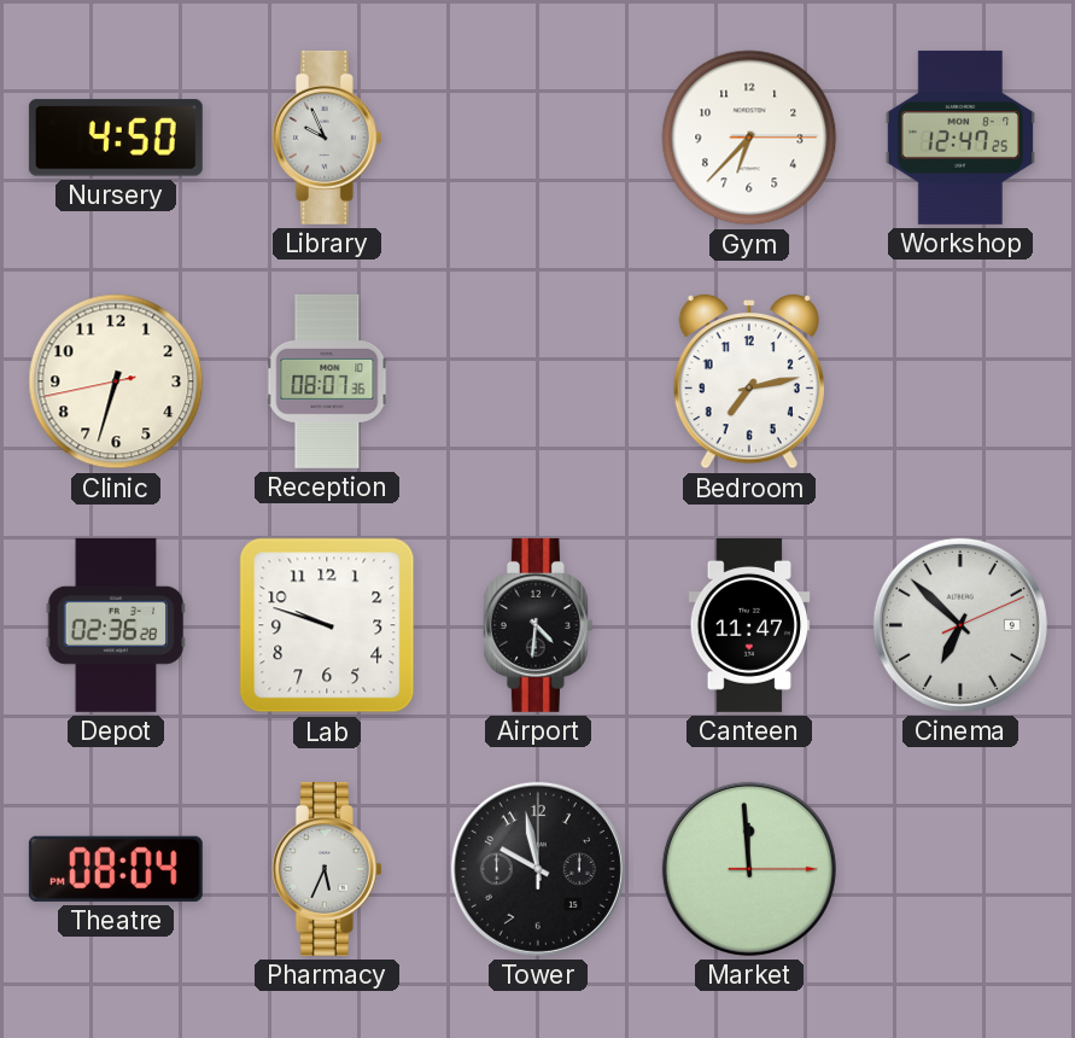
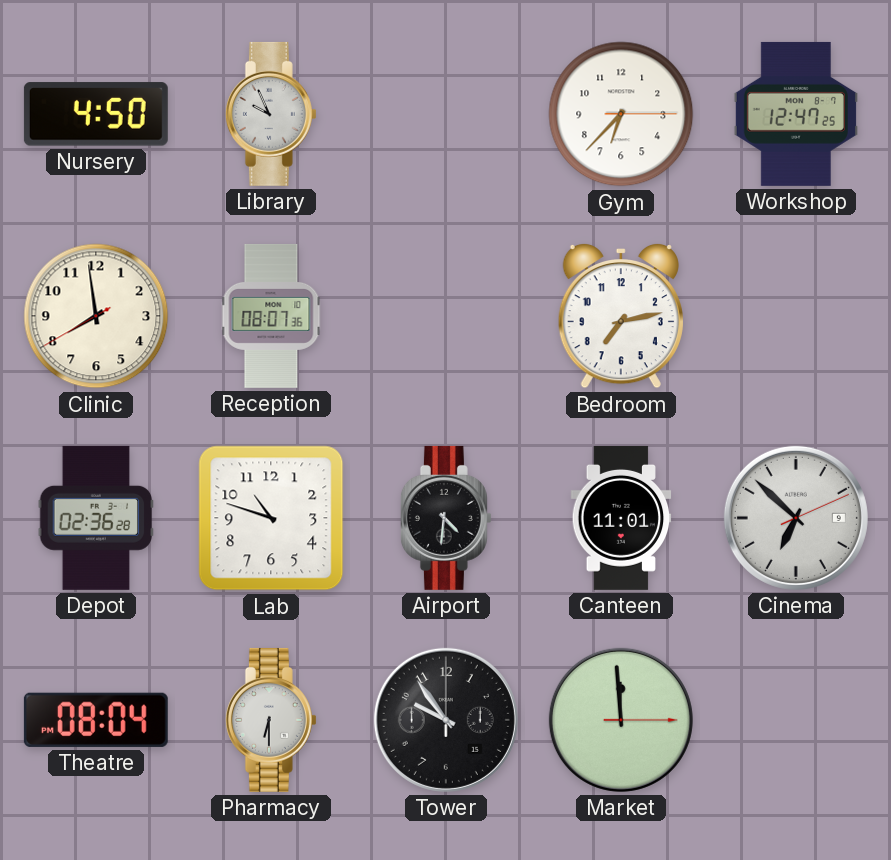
Clinic: 6:32 -> 7:58 (96, 316)
Lab: 9:48 -> 10:48 (271, 518)
Canteen: 11:47 -> 11:01 (621, 518)
Pharmacy: 5:34 -> 6:30 (271, 720)
Tower: 9:58 -> 9:54 (446, 720)
